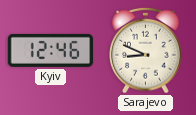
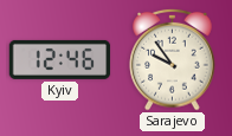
Sarajevo: 8:49 -> 9:54 (173, 59)
